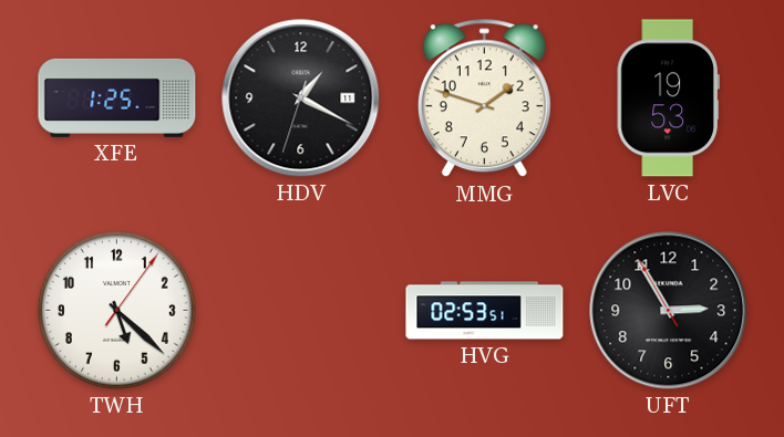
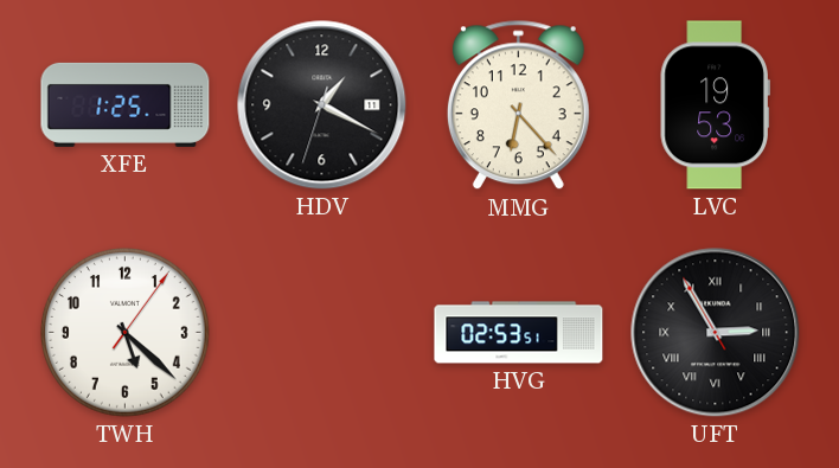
MMG: 1:48 -> 6:23 (518, 105)
UFT numerals: Arabic -> Roman (716, 333)
